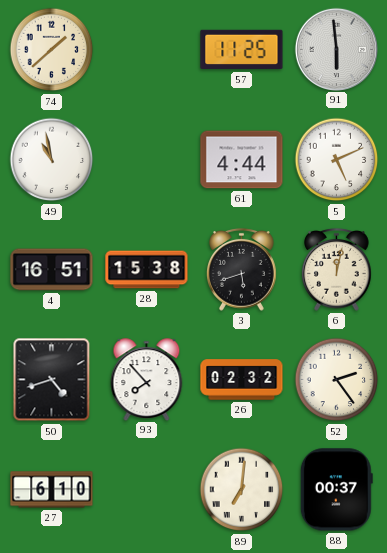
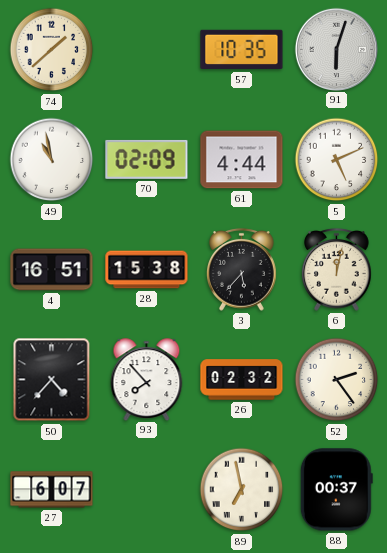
57: 11:25 -> 10:35 (242, 50)
91: 5:59 -> 6:03 (336, 49)
70: none -> 02:09 (147, 159)
3: 5:42 -> 5:37 (242, 269)
50: 4:42 -> 4:37 (52, 380)
27: 6:10 -> 6:07 (52, 490)
89: 7:01 -> 6:58 (242, 490)
